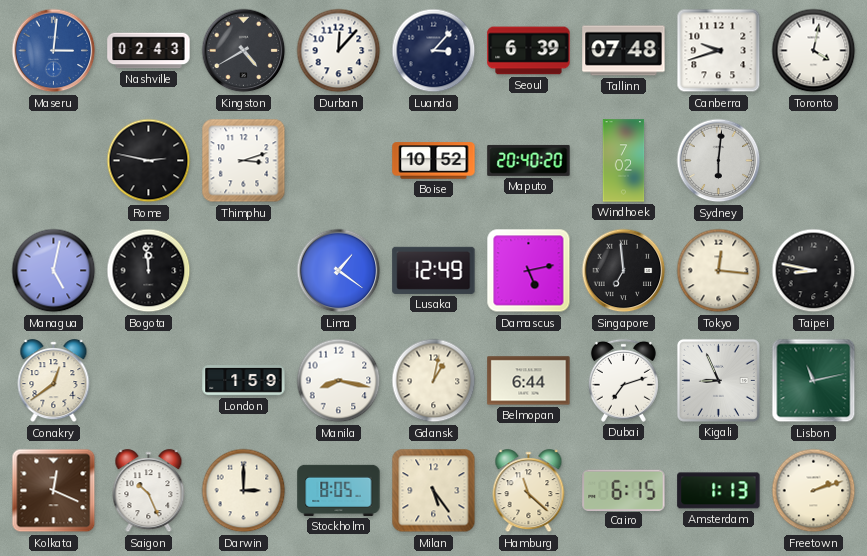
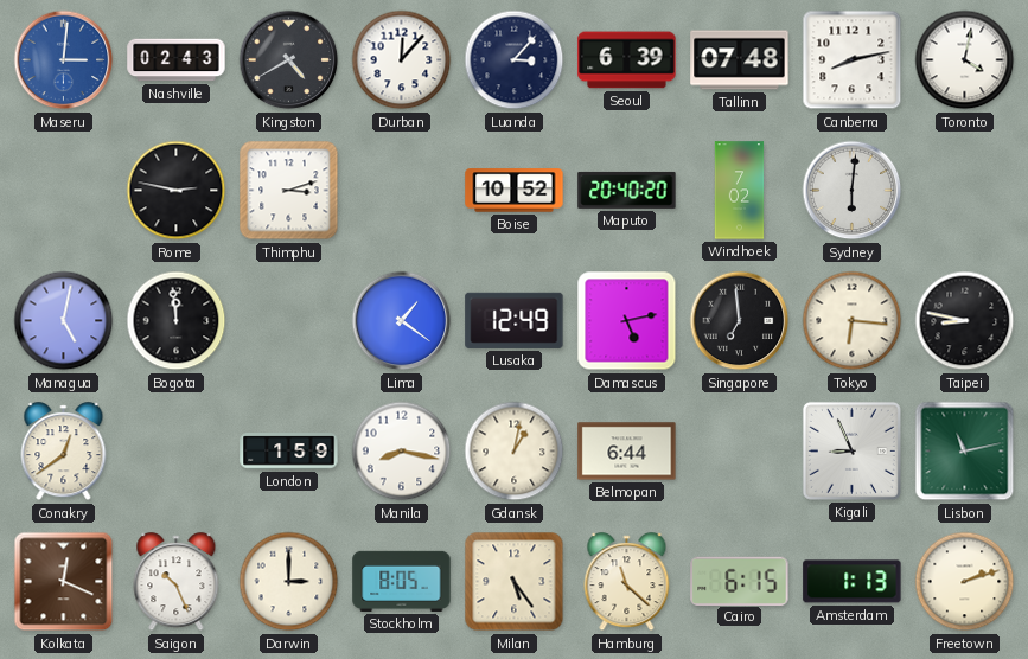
Canberra: 9:42 -> 8:13 (853, 60)
Tokyo: 12:16 -> 6:16 (853, 321)
Dubai: 7:12 -> none (623, 380)
